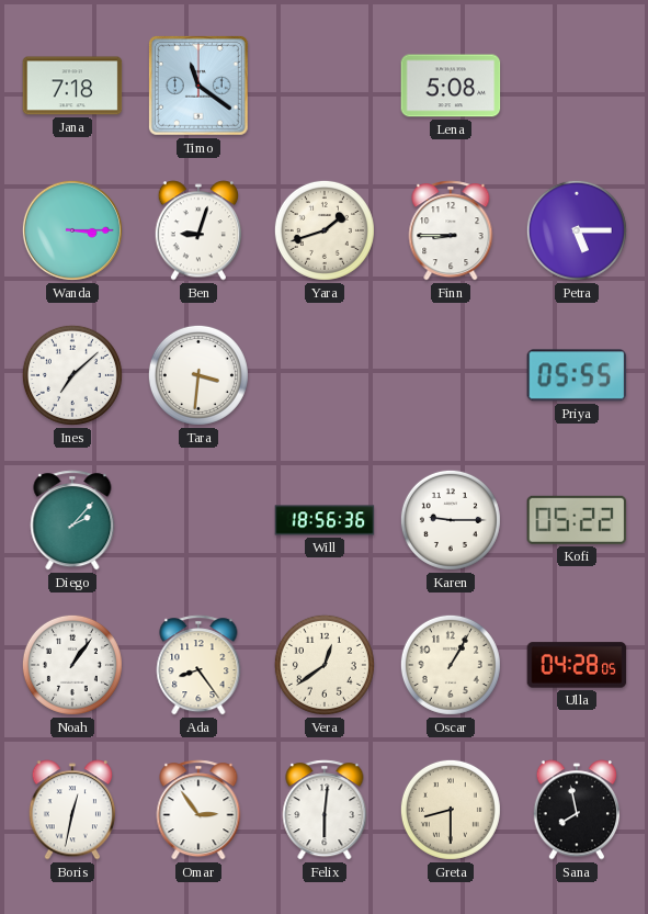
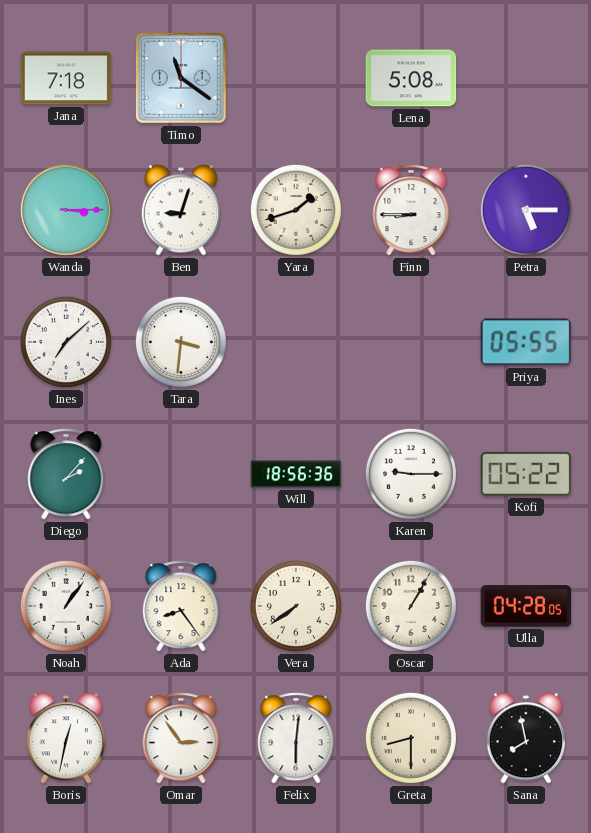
Vera: 12:39 -> 7:39 (296, 606)
